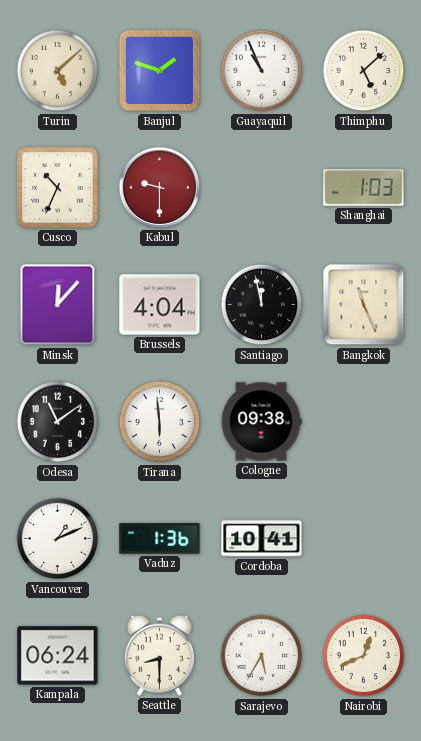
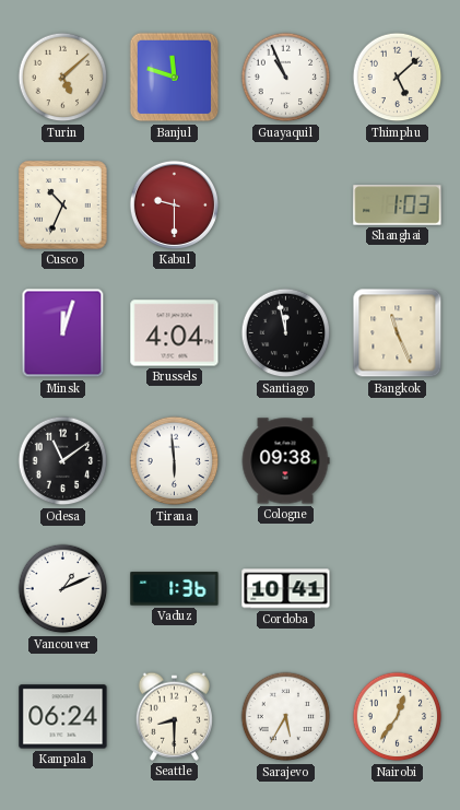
Banjul: 1:48 -> 11:48 (175, 78)
Minsk: 12:07 -> 12:03 (63, 333)
Nairobi: 12:41 -> 12:36 (398, 717)
